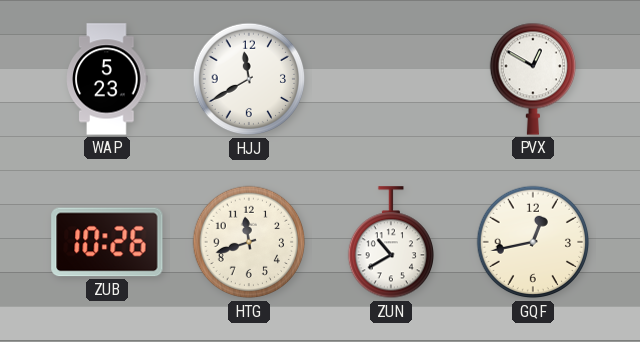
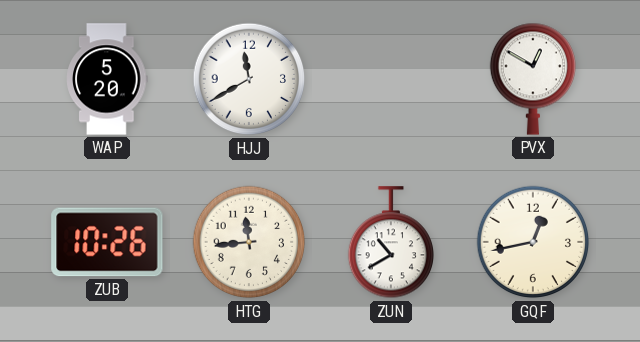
WAP: 5:23 -> 5:20 (107, 79)
HTG: 11:42 -> 11:44 (249, 242)
